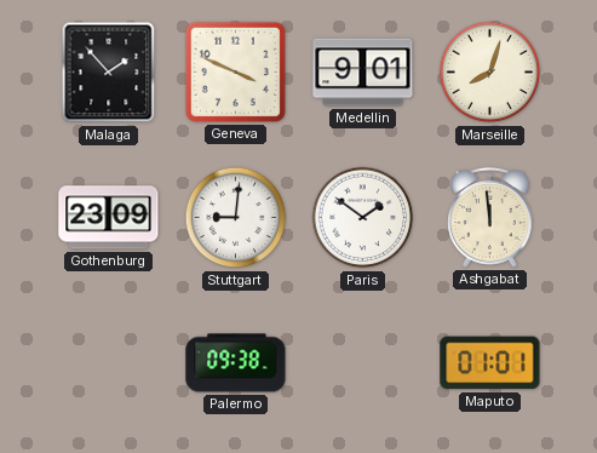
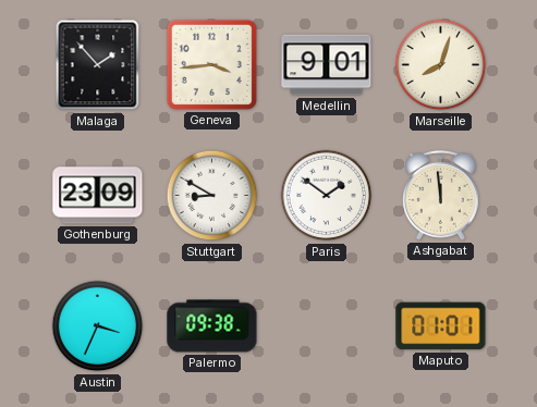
Geneva: 3:49 -> 3:44 (211, 64)
Stuttgart: 9:01 -> 8:50 (212, 196)
Austin: none -> 3:34 (98, 326)
